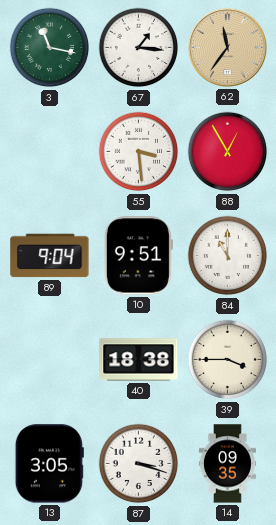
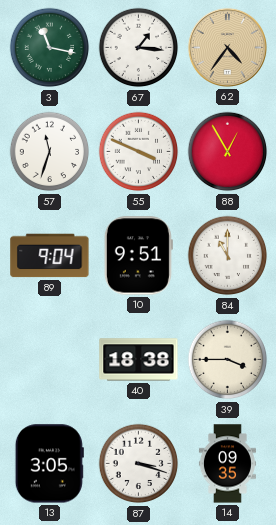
62: 11:36 -> 4:36 (227, 47)
57: none -> 11:33 (50, 152)
55: 3:29 -> 3:49 (139, 152)
